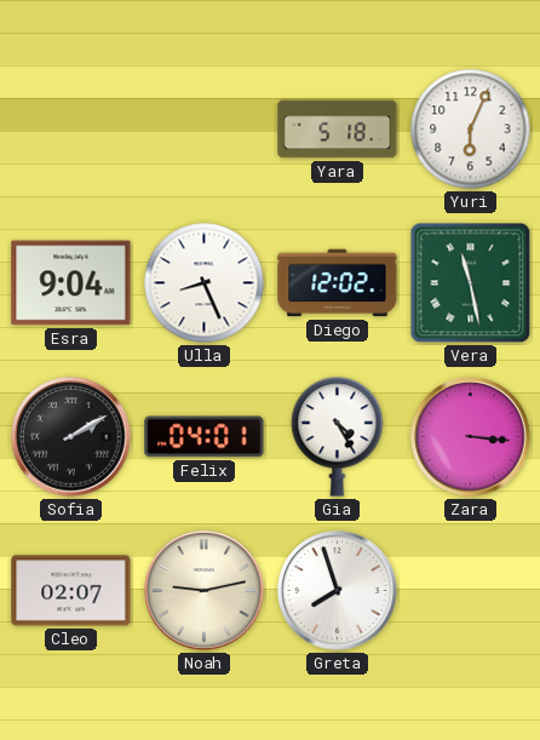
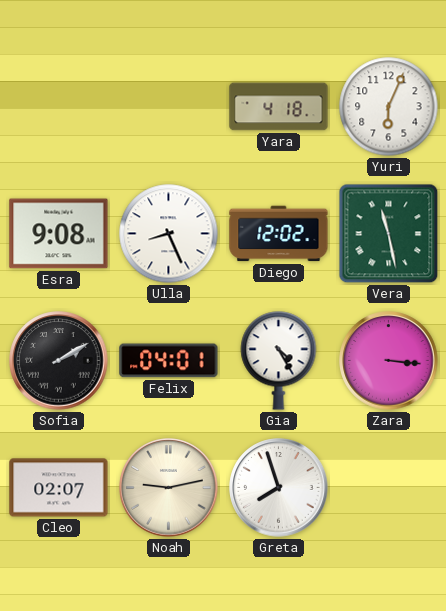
Yara: 5:18 -> 4:18 (279, 107)
Esra: 9:04 -> 9:08 (59, 234)
